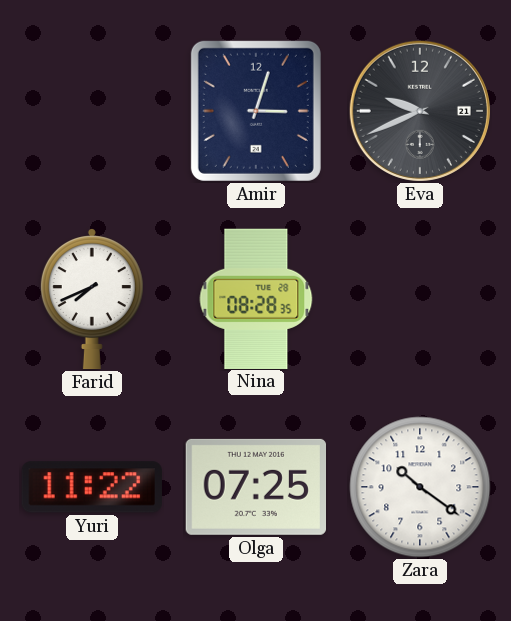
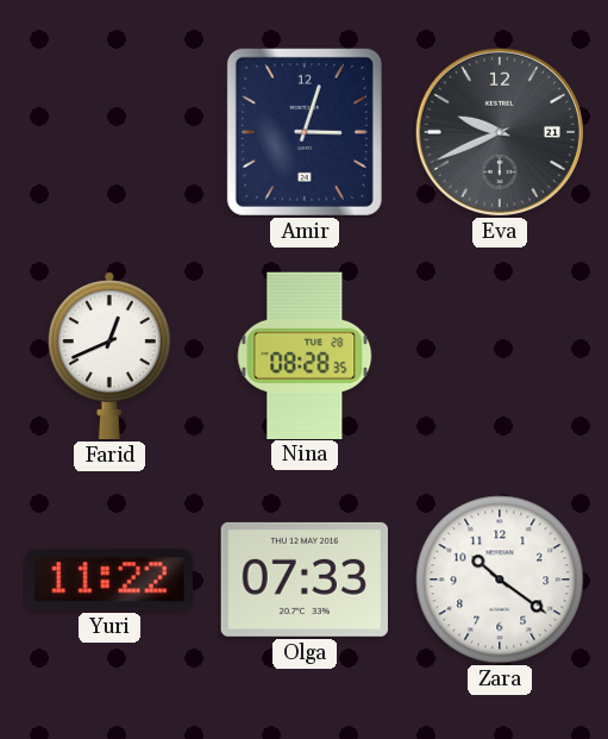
Farid: 7:41 -> 12:41 (109, 356)
Olga: 07:25 -> 07:33 (303, 580)
